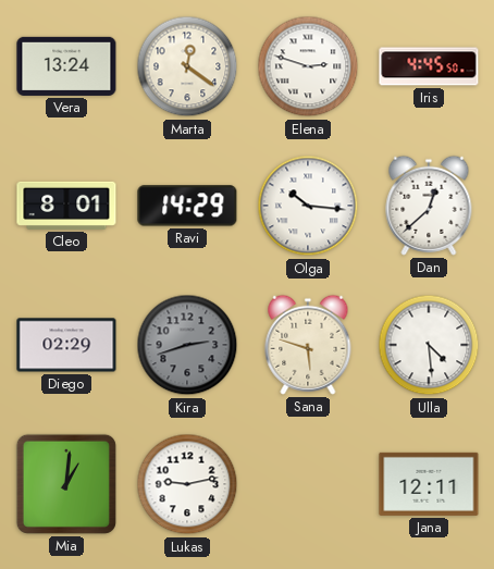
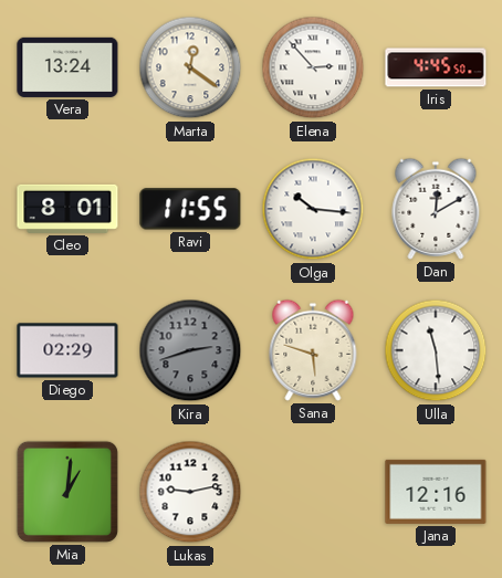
Elena: 2:48 -> 2:53 (313, 67)
Ravi: 14:29 -> 11:55 (190, 209)
Dan: 12:38 -> 12:10 (436, 209)
Ulla: 4:29 -> 11:29 (436, 350)
Jana: 12:11 -> 12:16 (436, 492)
